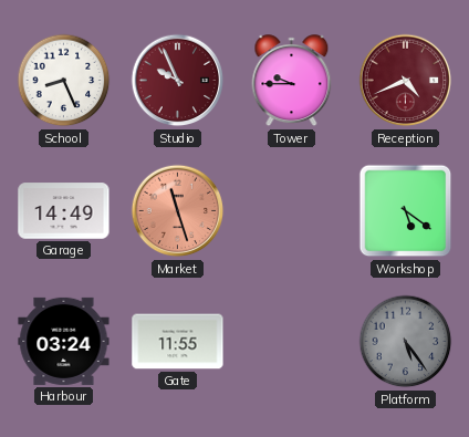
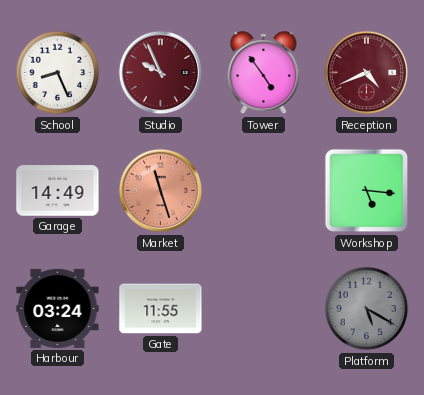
Tower: 9:45 -> 4:54 (264, 73)
Workshop: 5:21 -> 5:16 (367, 191)
Platform: 5:24 -> 5:20 (367, 309)
